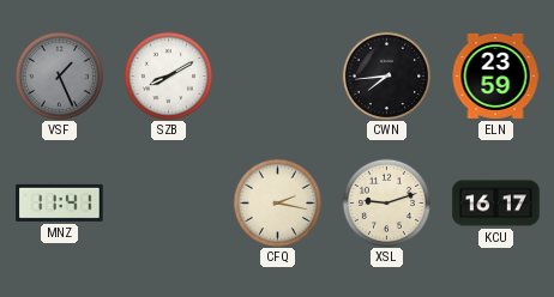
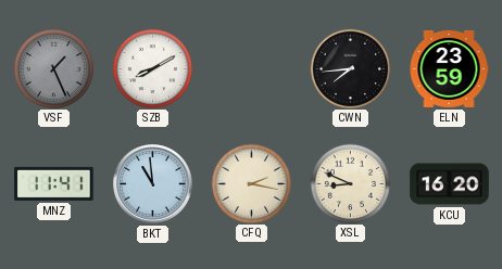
BKT: none -> 10:59 (153, 184)
XSL: 9:12 -> 8:49 (350, 183)
KCU: 16:17 -> 16:20 (450, 184)
